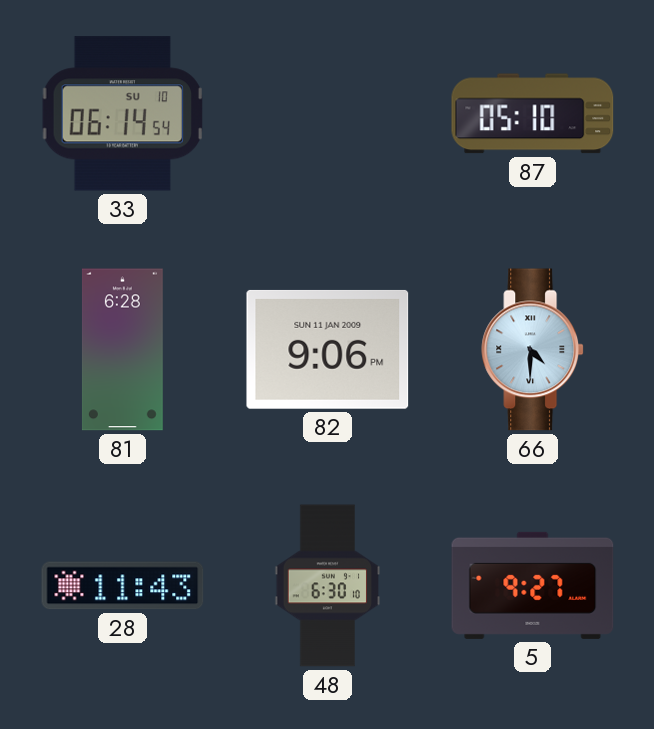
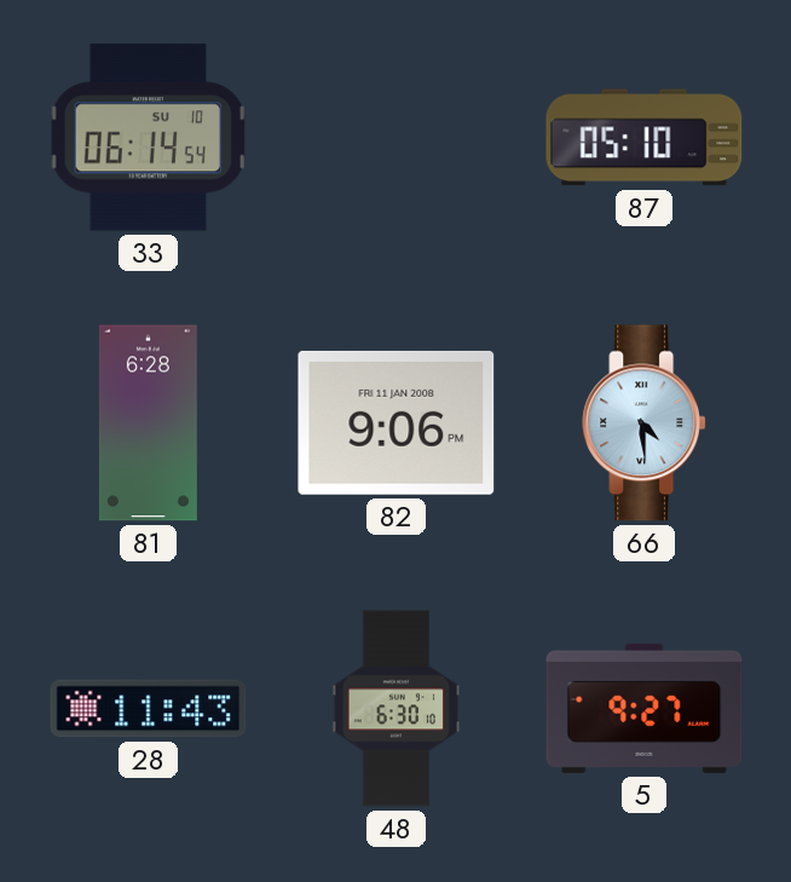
82 date: SUN 11 JAN 2009 -> FRI 11 JAN 2008 (397, 422)
66: 4:30 -> 4:29 (645, 423)
